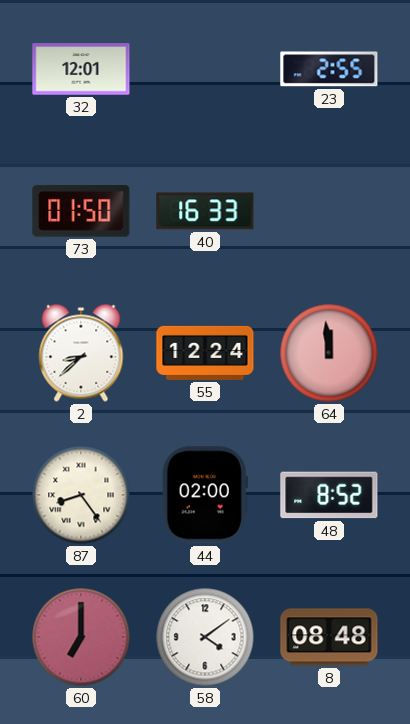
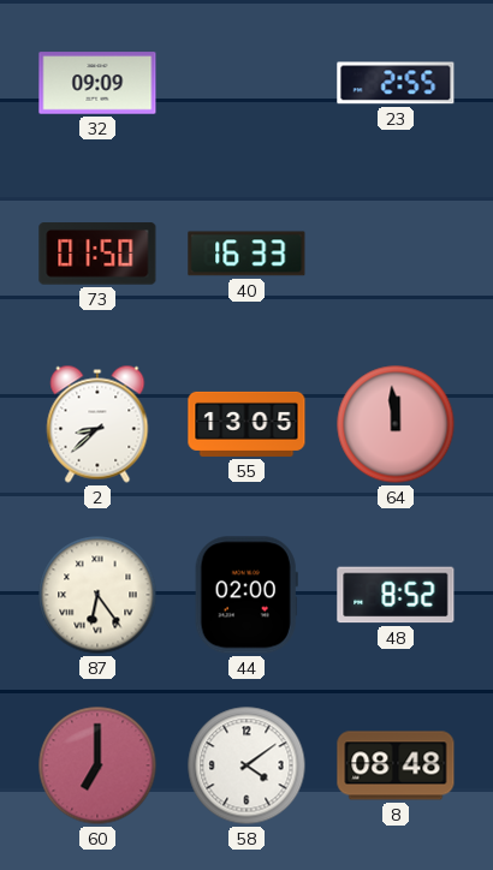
32: 12:01 -> 09:09 (97, 83)
55: 12:24 -> 13:05 (246, 424)
87: 8:24 -> 6:24 (97, 595)
